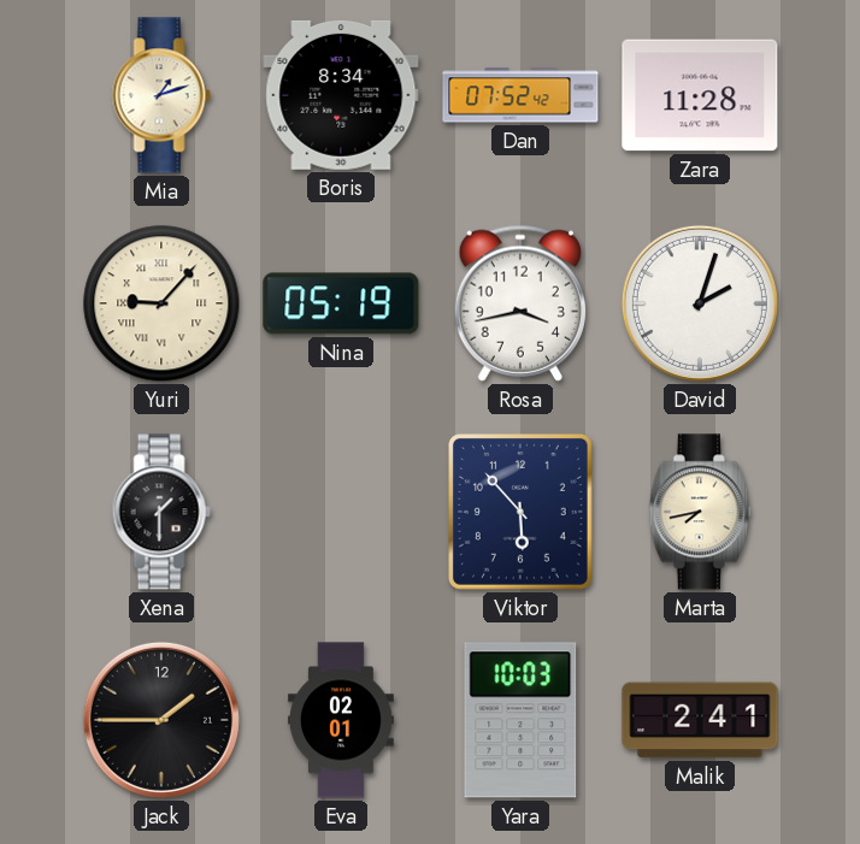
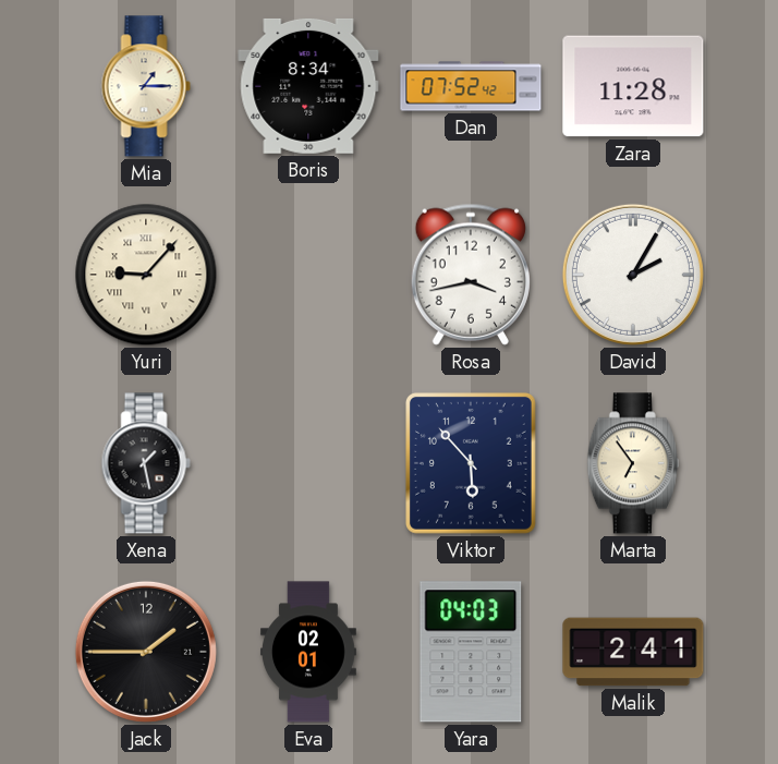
Mia: 1:12 -> 1:15 (146, 86)
Nina: 05:19 -> none (341, 303)
David: 2:03 -> 2:05 (633, 275)
Xena: 1:30 -> 1:28 (146, 463)
Marta: 7:43 -> 6:54 (633, 463)
Yara: 10:03 -> 04:03 (471, 652)
